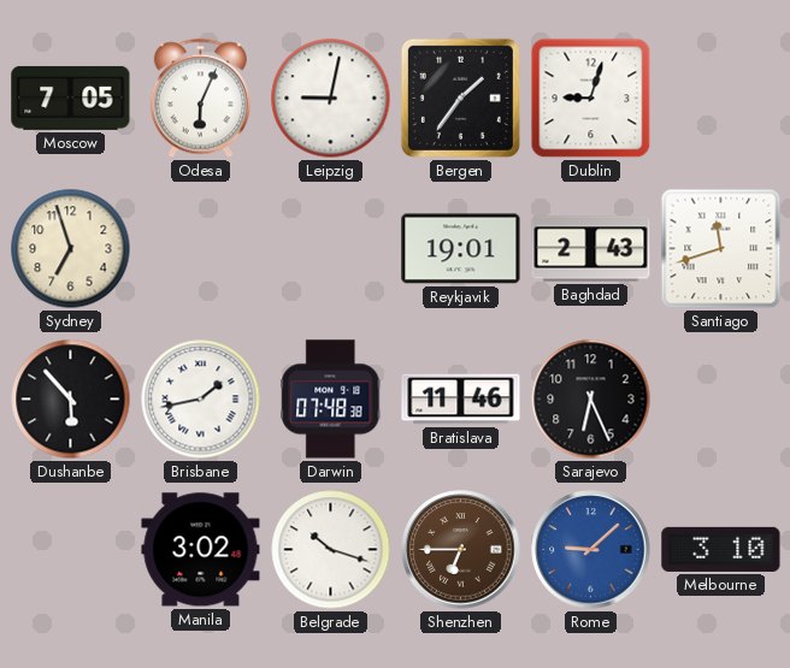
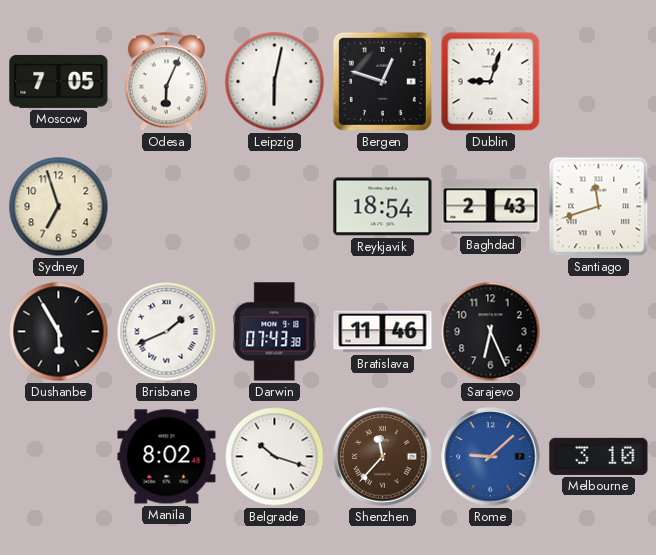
Leipzig: 9:02 -> 6:02 (275, 82)
Bergen: 1:36 -> 12:48 (382, 81)
Reykjavik: 19:01 -> 18:54 (383, 207)
Dushanbe: 5:53 -> 5:55 (59, 332)
Brisbane: 1:43 -> 1:41 (167, 332)
Darwin: 07:48 -> 07:43 (275, 332)
Manila: 3:02 -> 8:02 (167, 457)
Shenzhen: 6:45 -> 11:37 (383, 457)
